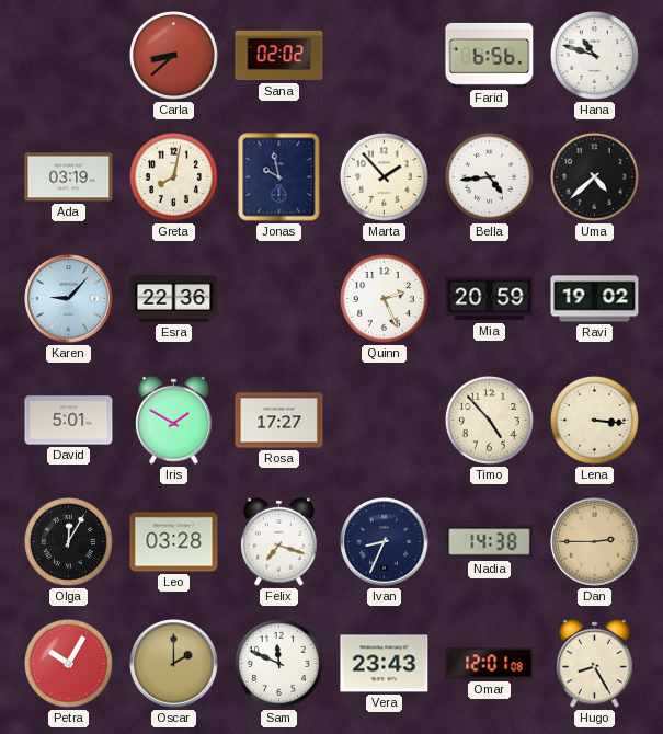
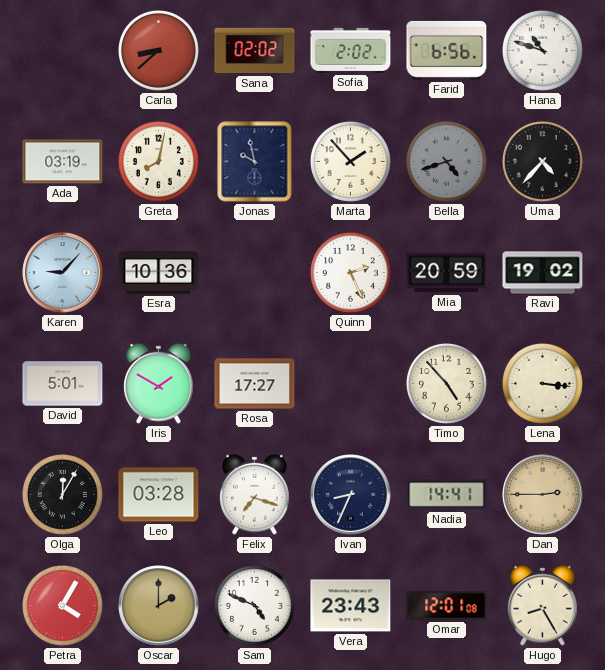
Sofia: none -> 2:02 (351, 50)
Bella: 4:44 -> 4:42 (446, 161)
Bella dial: white -> grey (446, 161)
Uma: 4:38 -> 4:37 (542, 161)
Esra: 22:36 -> 10:36 (159, 273)
Nadia: 14:38 -> 14:41 (447, 495)
Petra: 10:05 -> 4:05 (62, 605)
Sam: 11:49 -> 4:49 (254, 605)
